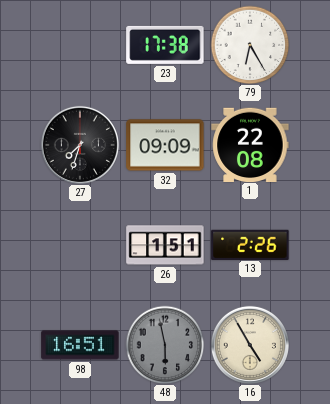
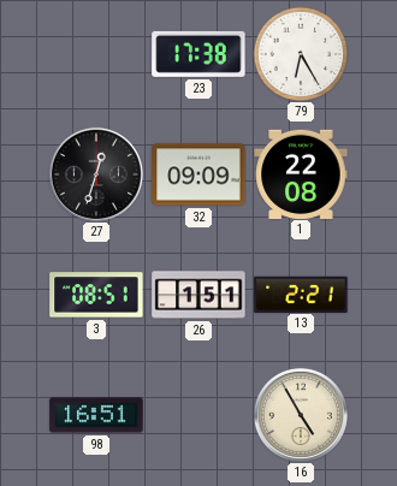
27: 7:33 -> 12:33 (96, 174)
3: none -> 08:51 (96, 295)
13: 2:26 -> 2:21 (301, 294)
48: 5:58 -> none (165, 345)
